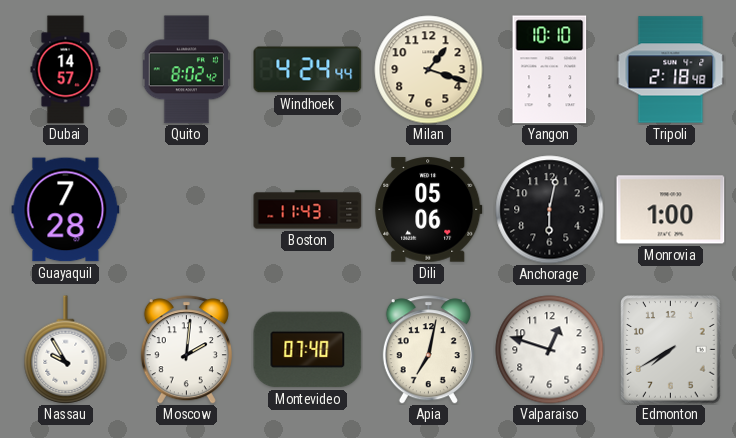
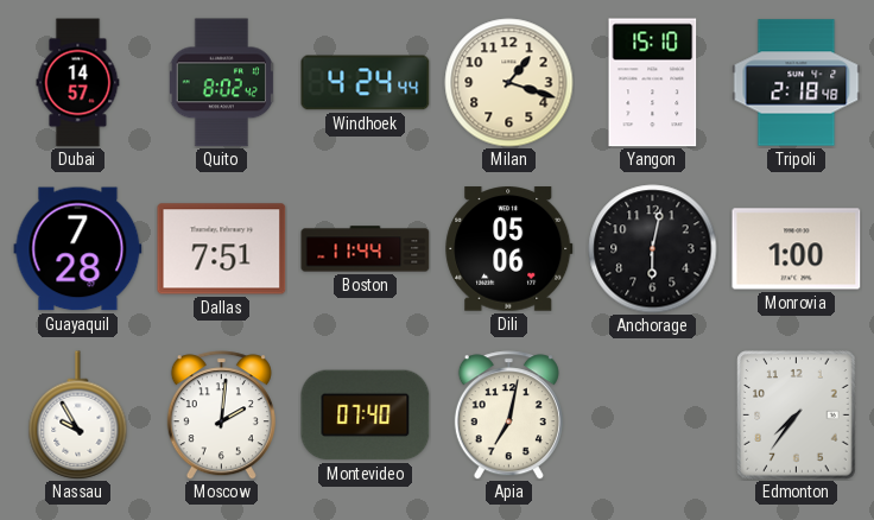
Yangon: 10:10 -> 15:10 (653, 83)
Dallas: none -> 7:51 (222, 249)
Boston: 11:43 -> 11:44 (366, 249)
Valparaiso: 12:48 -> none (550, 350)
Edmonton: 7:40 -> 7:36 (797, 416)
